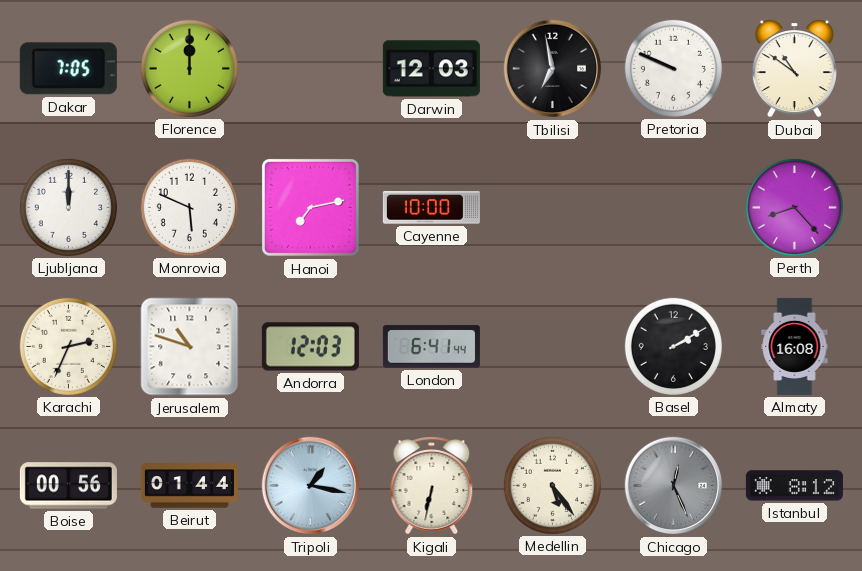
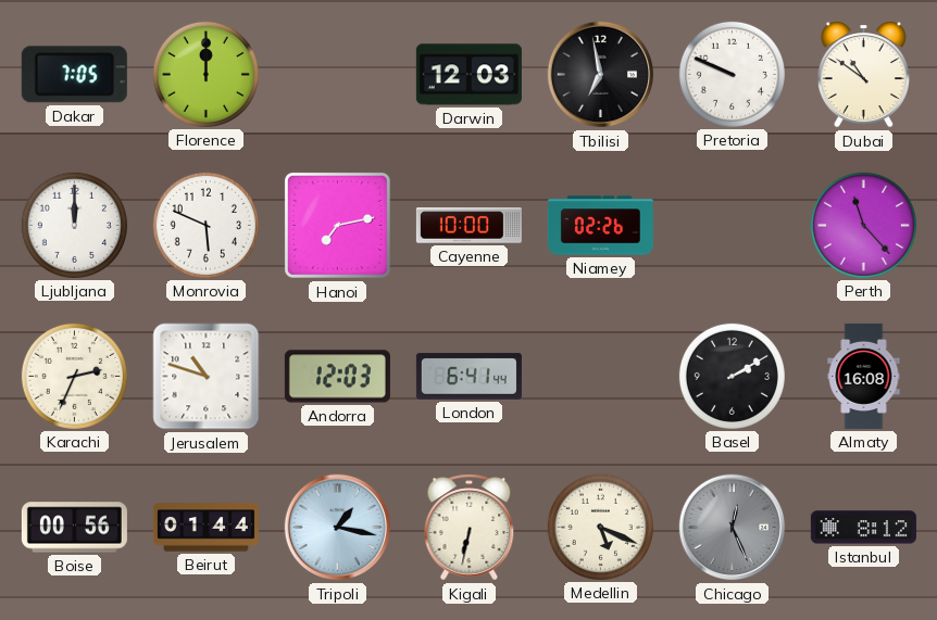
Niamey: none -> 02:26 (600, 226)
Perth: 8:23 -> 11:23 (863, 225)
Medellin: 5:24 -> 5:19 (600, 527)
